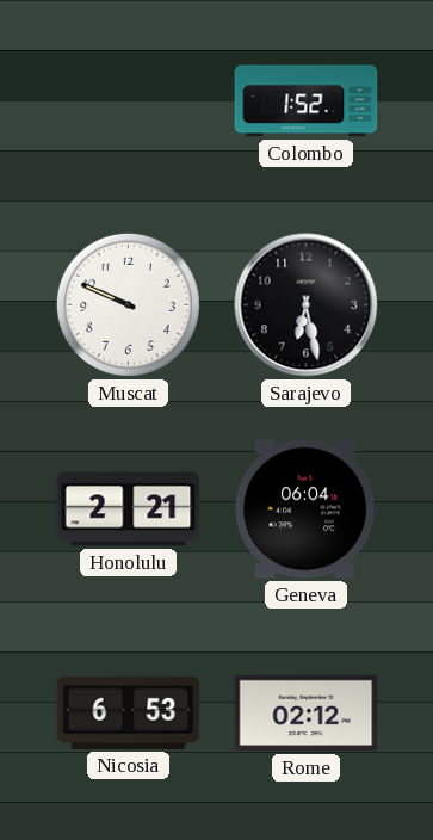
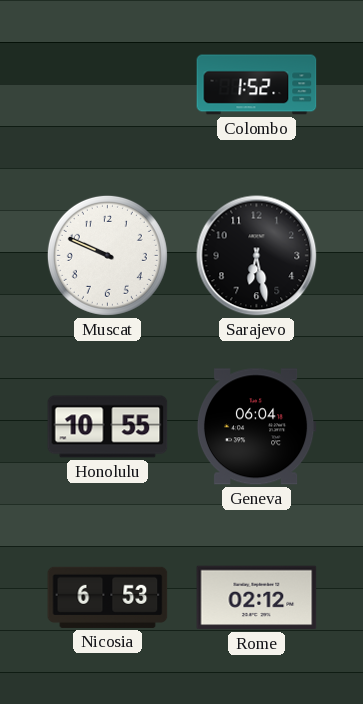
Honolulu: 2:21 -> 10:55 (108, 427)
